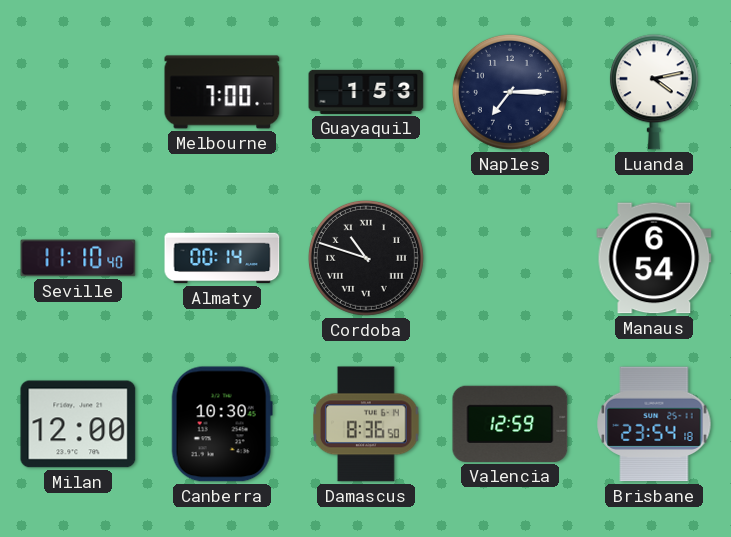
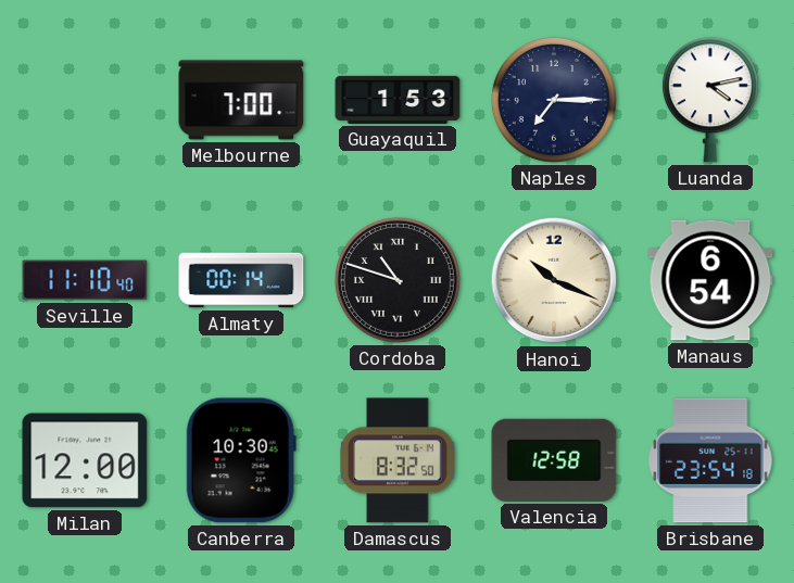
Hanoi: none -> 10:19 (554, 280)
Damascus: 8:36 -> 8:32 (398, 460)
Valencia: 12:59 -> 12:58 (554, 460)
